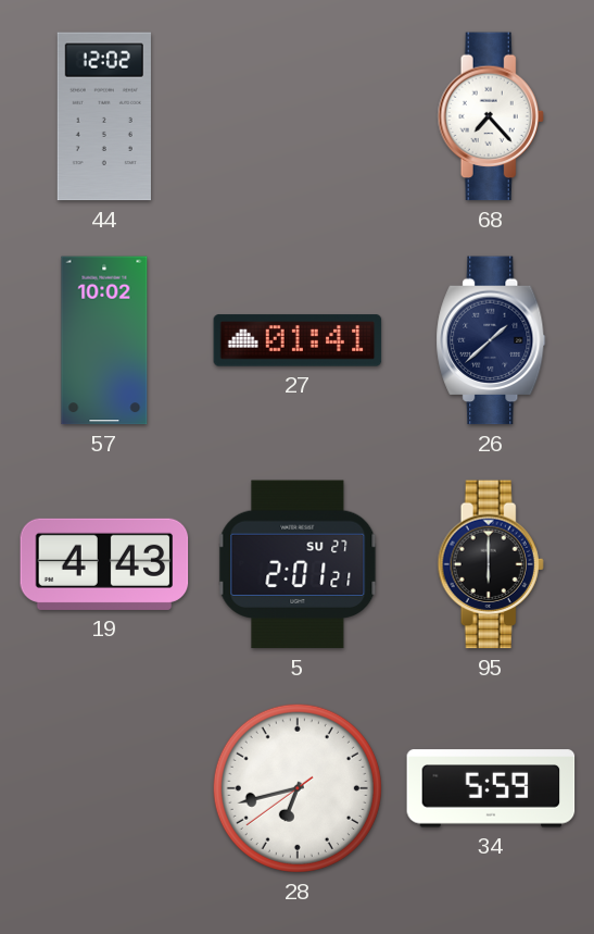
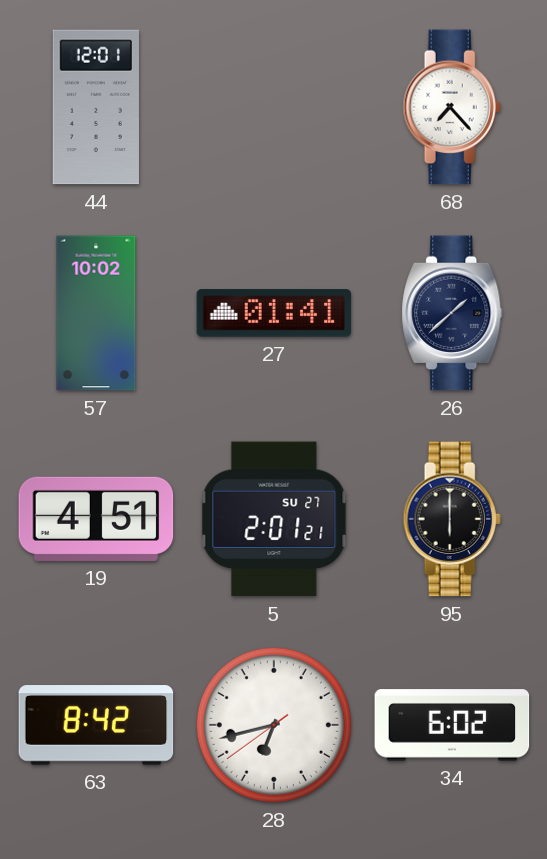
44: 12:02 -> 12:01 (96, 107)
19: 4:43 -> 4:51 (96, 519)
63: none -> 8:42 (96, 725)
34: 5:59 -> 6:02 (452, 725)
